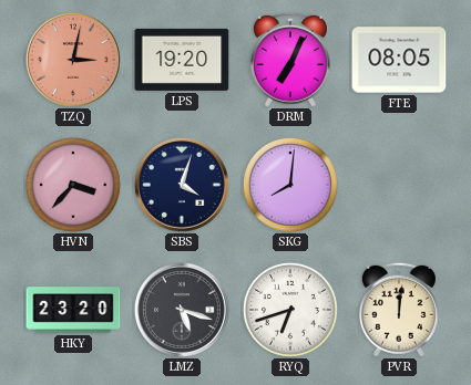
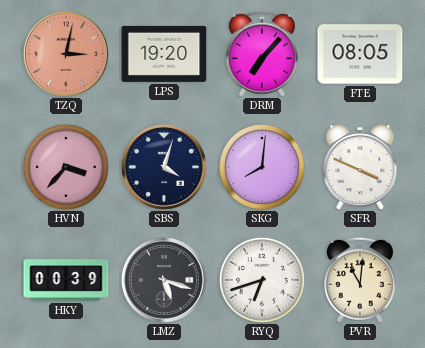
DRM: 7:04 -> 7:07 (262, 54)
SFR: none -> 3:49 (360, 167)
HKY: 23:20 -> 00:39 (66, 280)
PVR: 12:01 -> 11:01 (360, 280)
